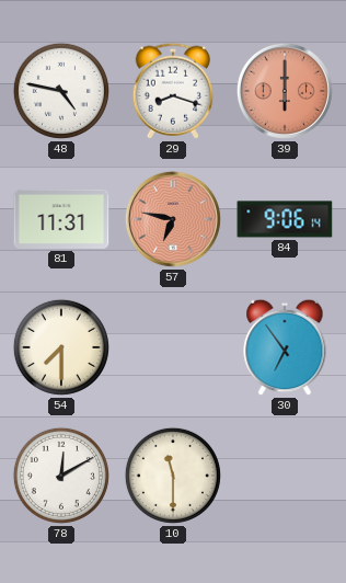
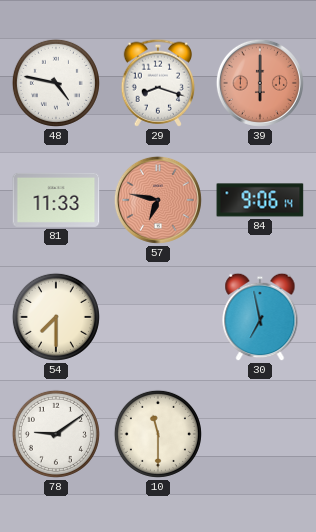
81: 11:31 -> 11:33 (56, 200)
30: 6:54 -> 6:58 (260, 317)
78: 12:10 -> 9:09 (56, 434)
